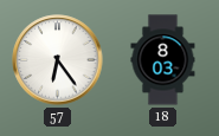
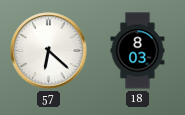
57: 6:24 -> 6:22 (49, 51)
